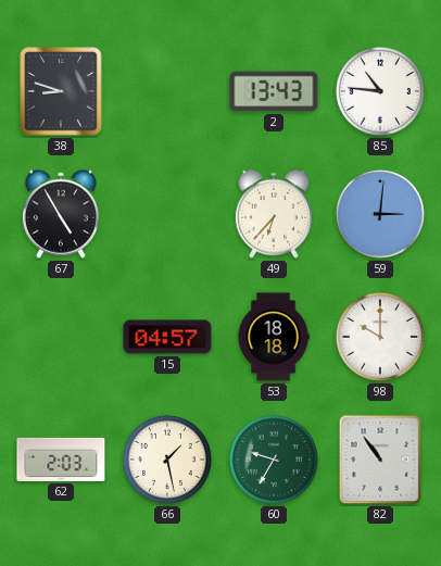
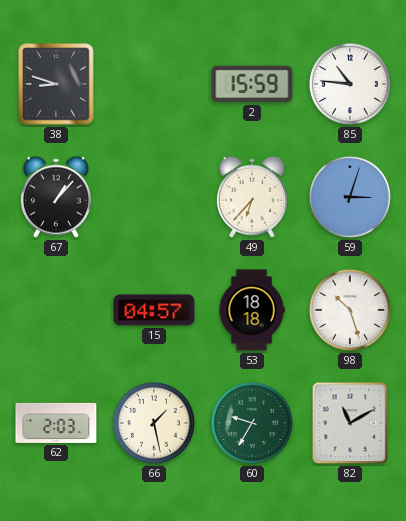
2: 13:43 -> 15:59 (252, 84)
67: 4:55 -> 1:07 (56, 197)
59: 3:01 -> 3:03 (350, 197)
98: 10:00 -> 10:27 (350, 310)
82: 10:54 -> 11:10 (350, 423)
